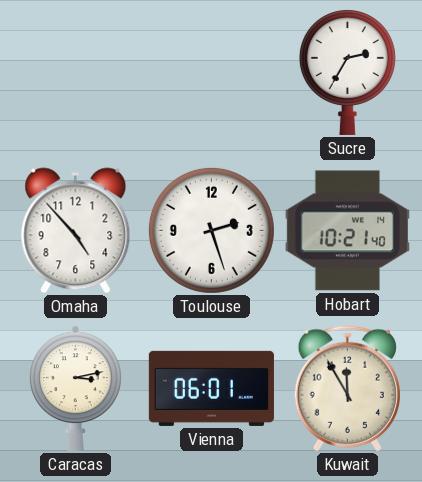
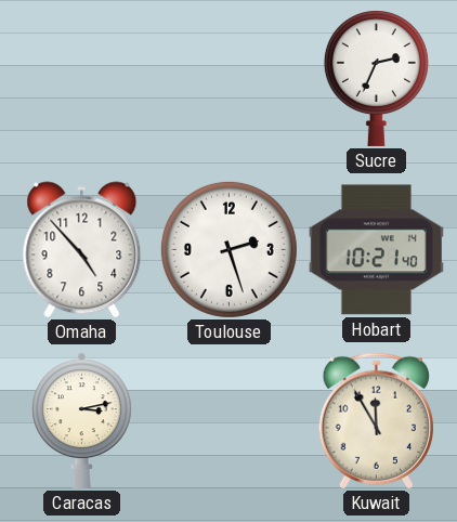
Sucre: 2:35 -> 2:34 (376, 79)
Vienna: 06:01 -> none (211, 388)
